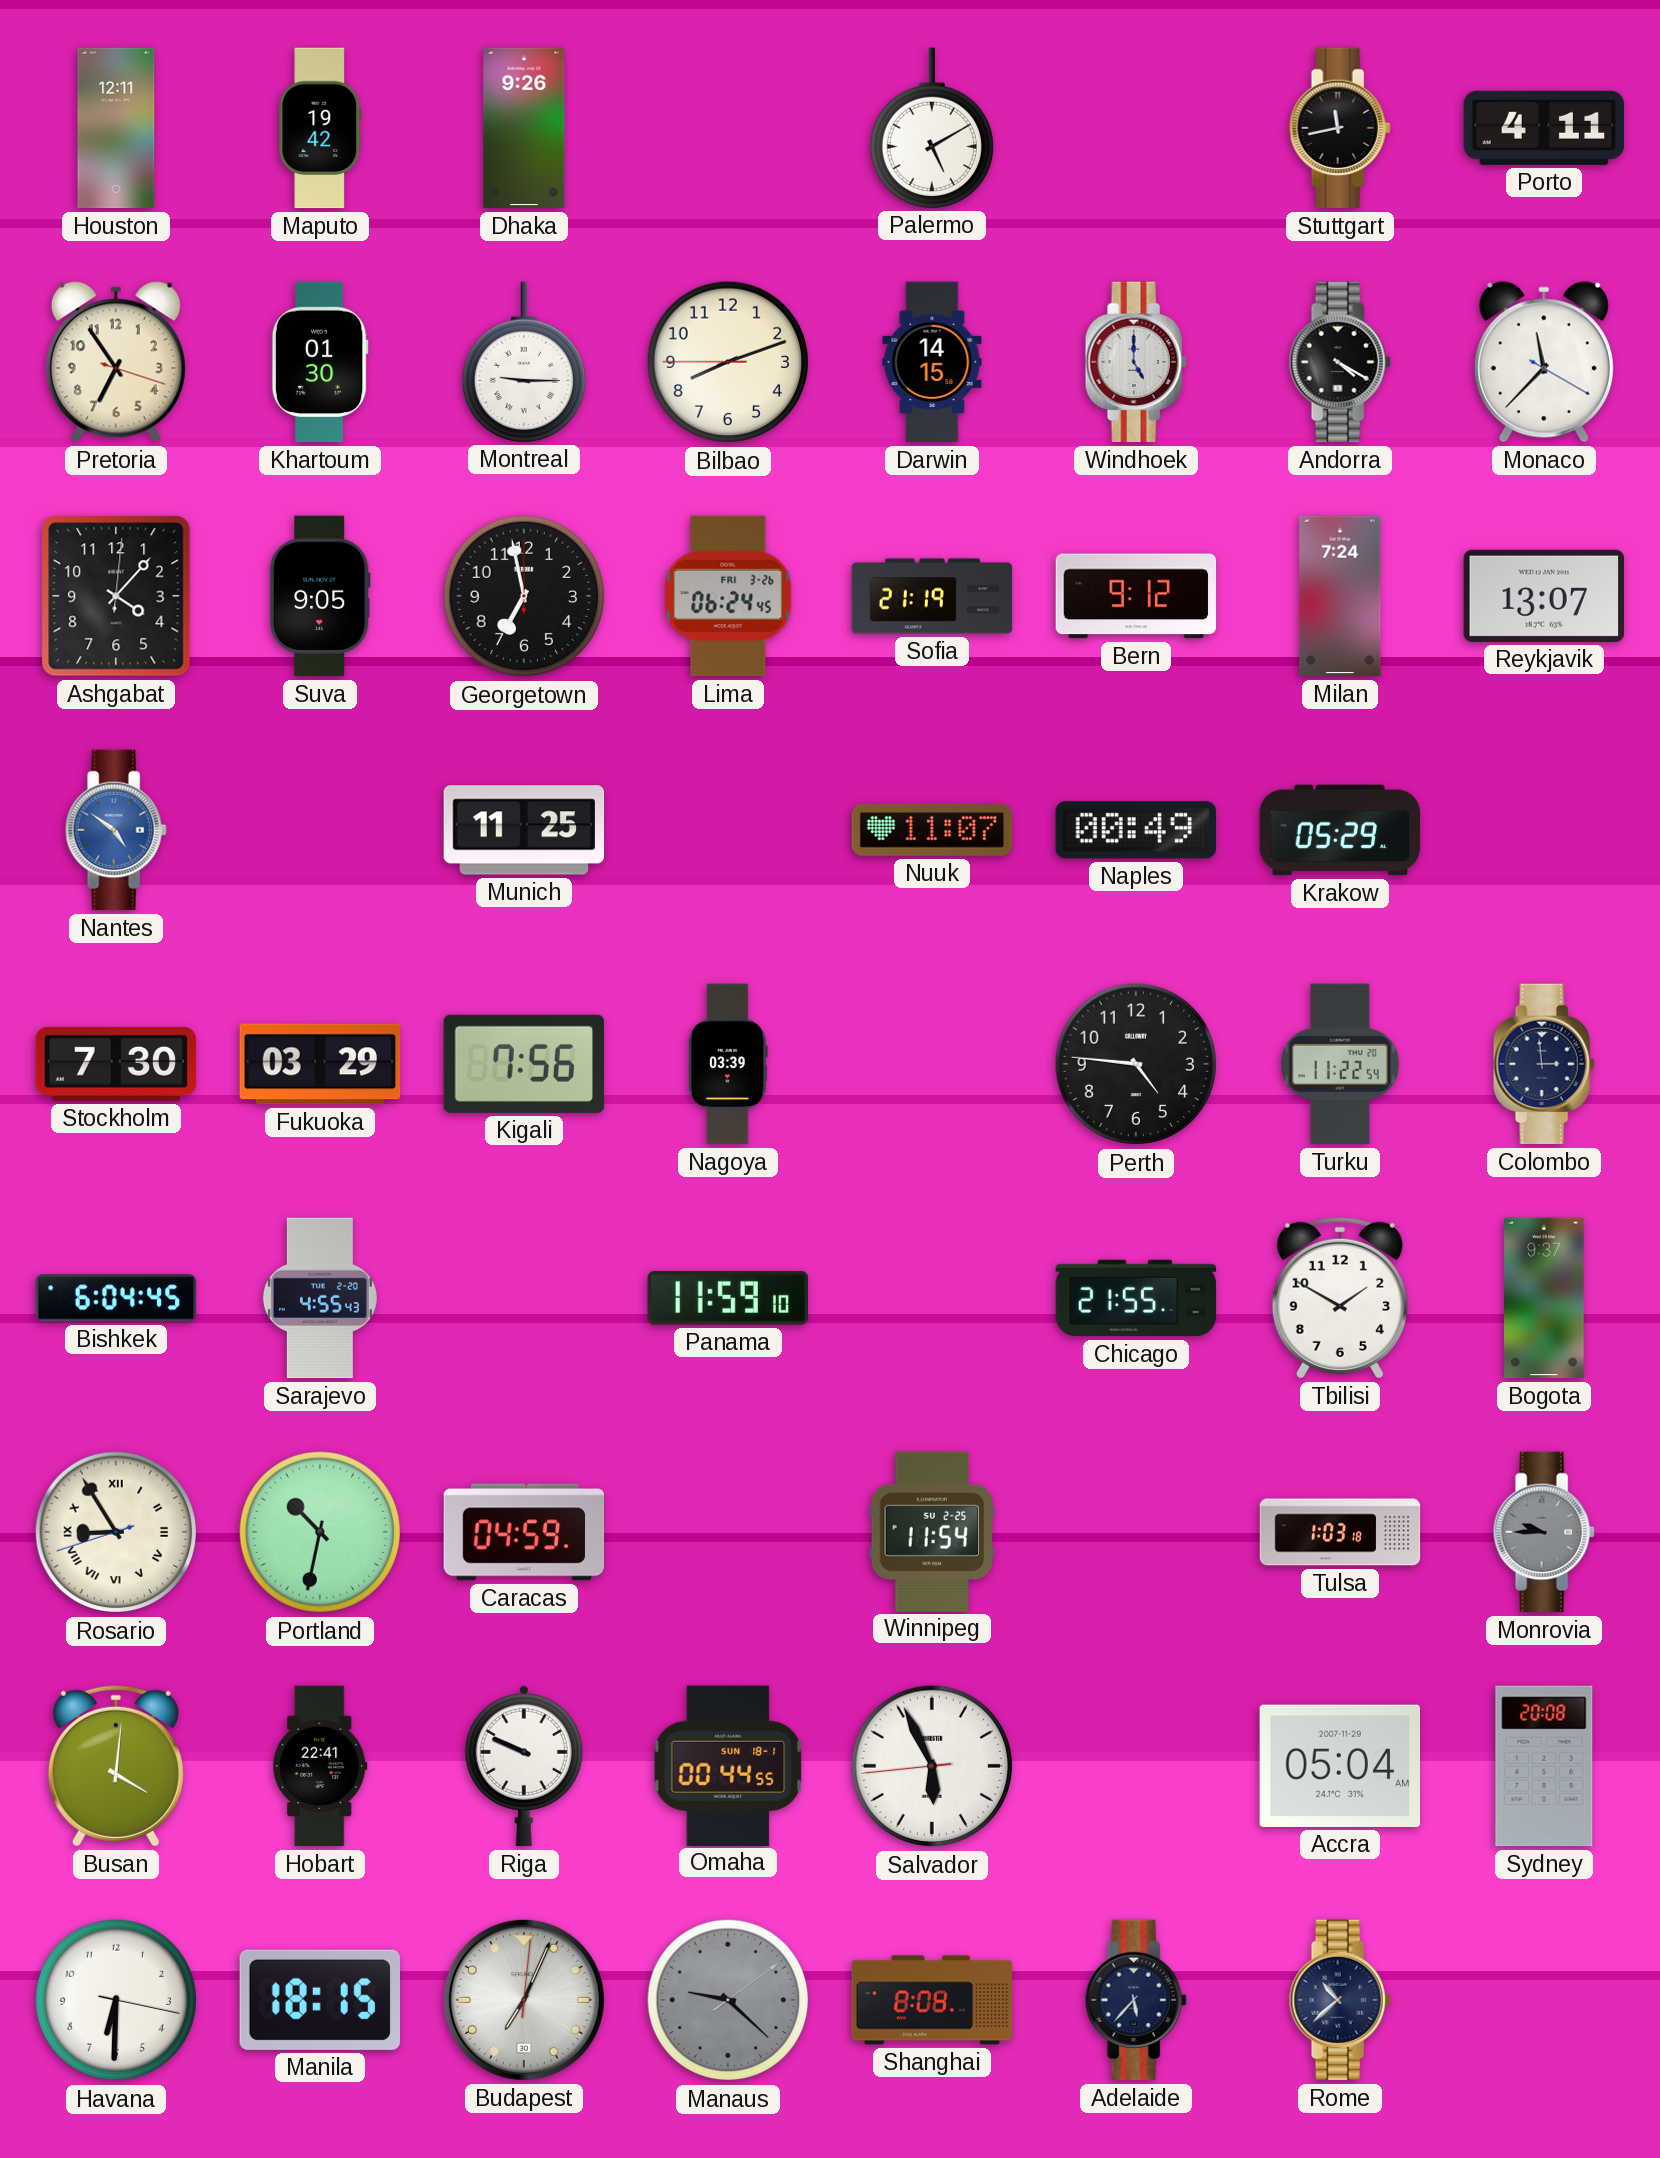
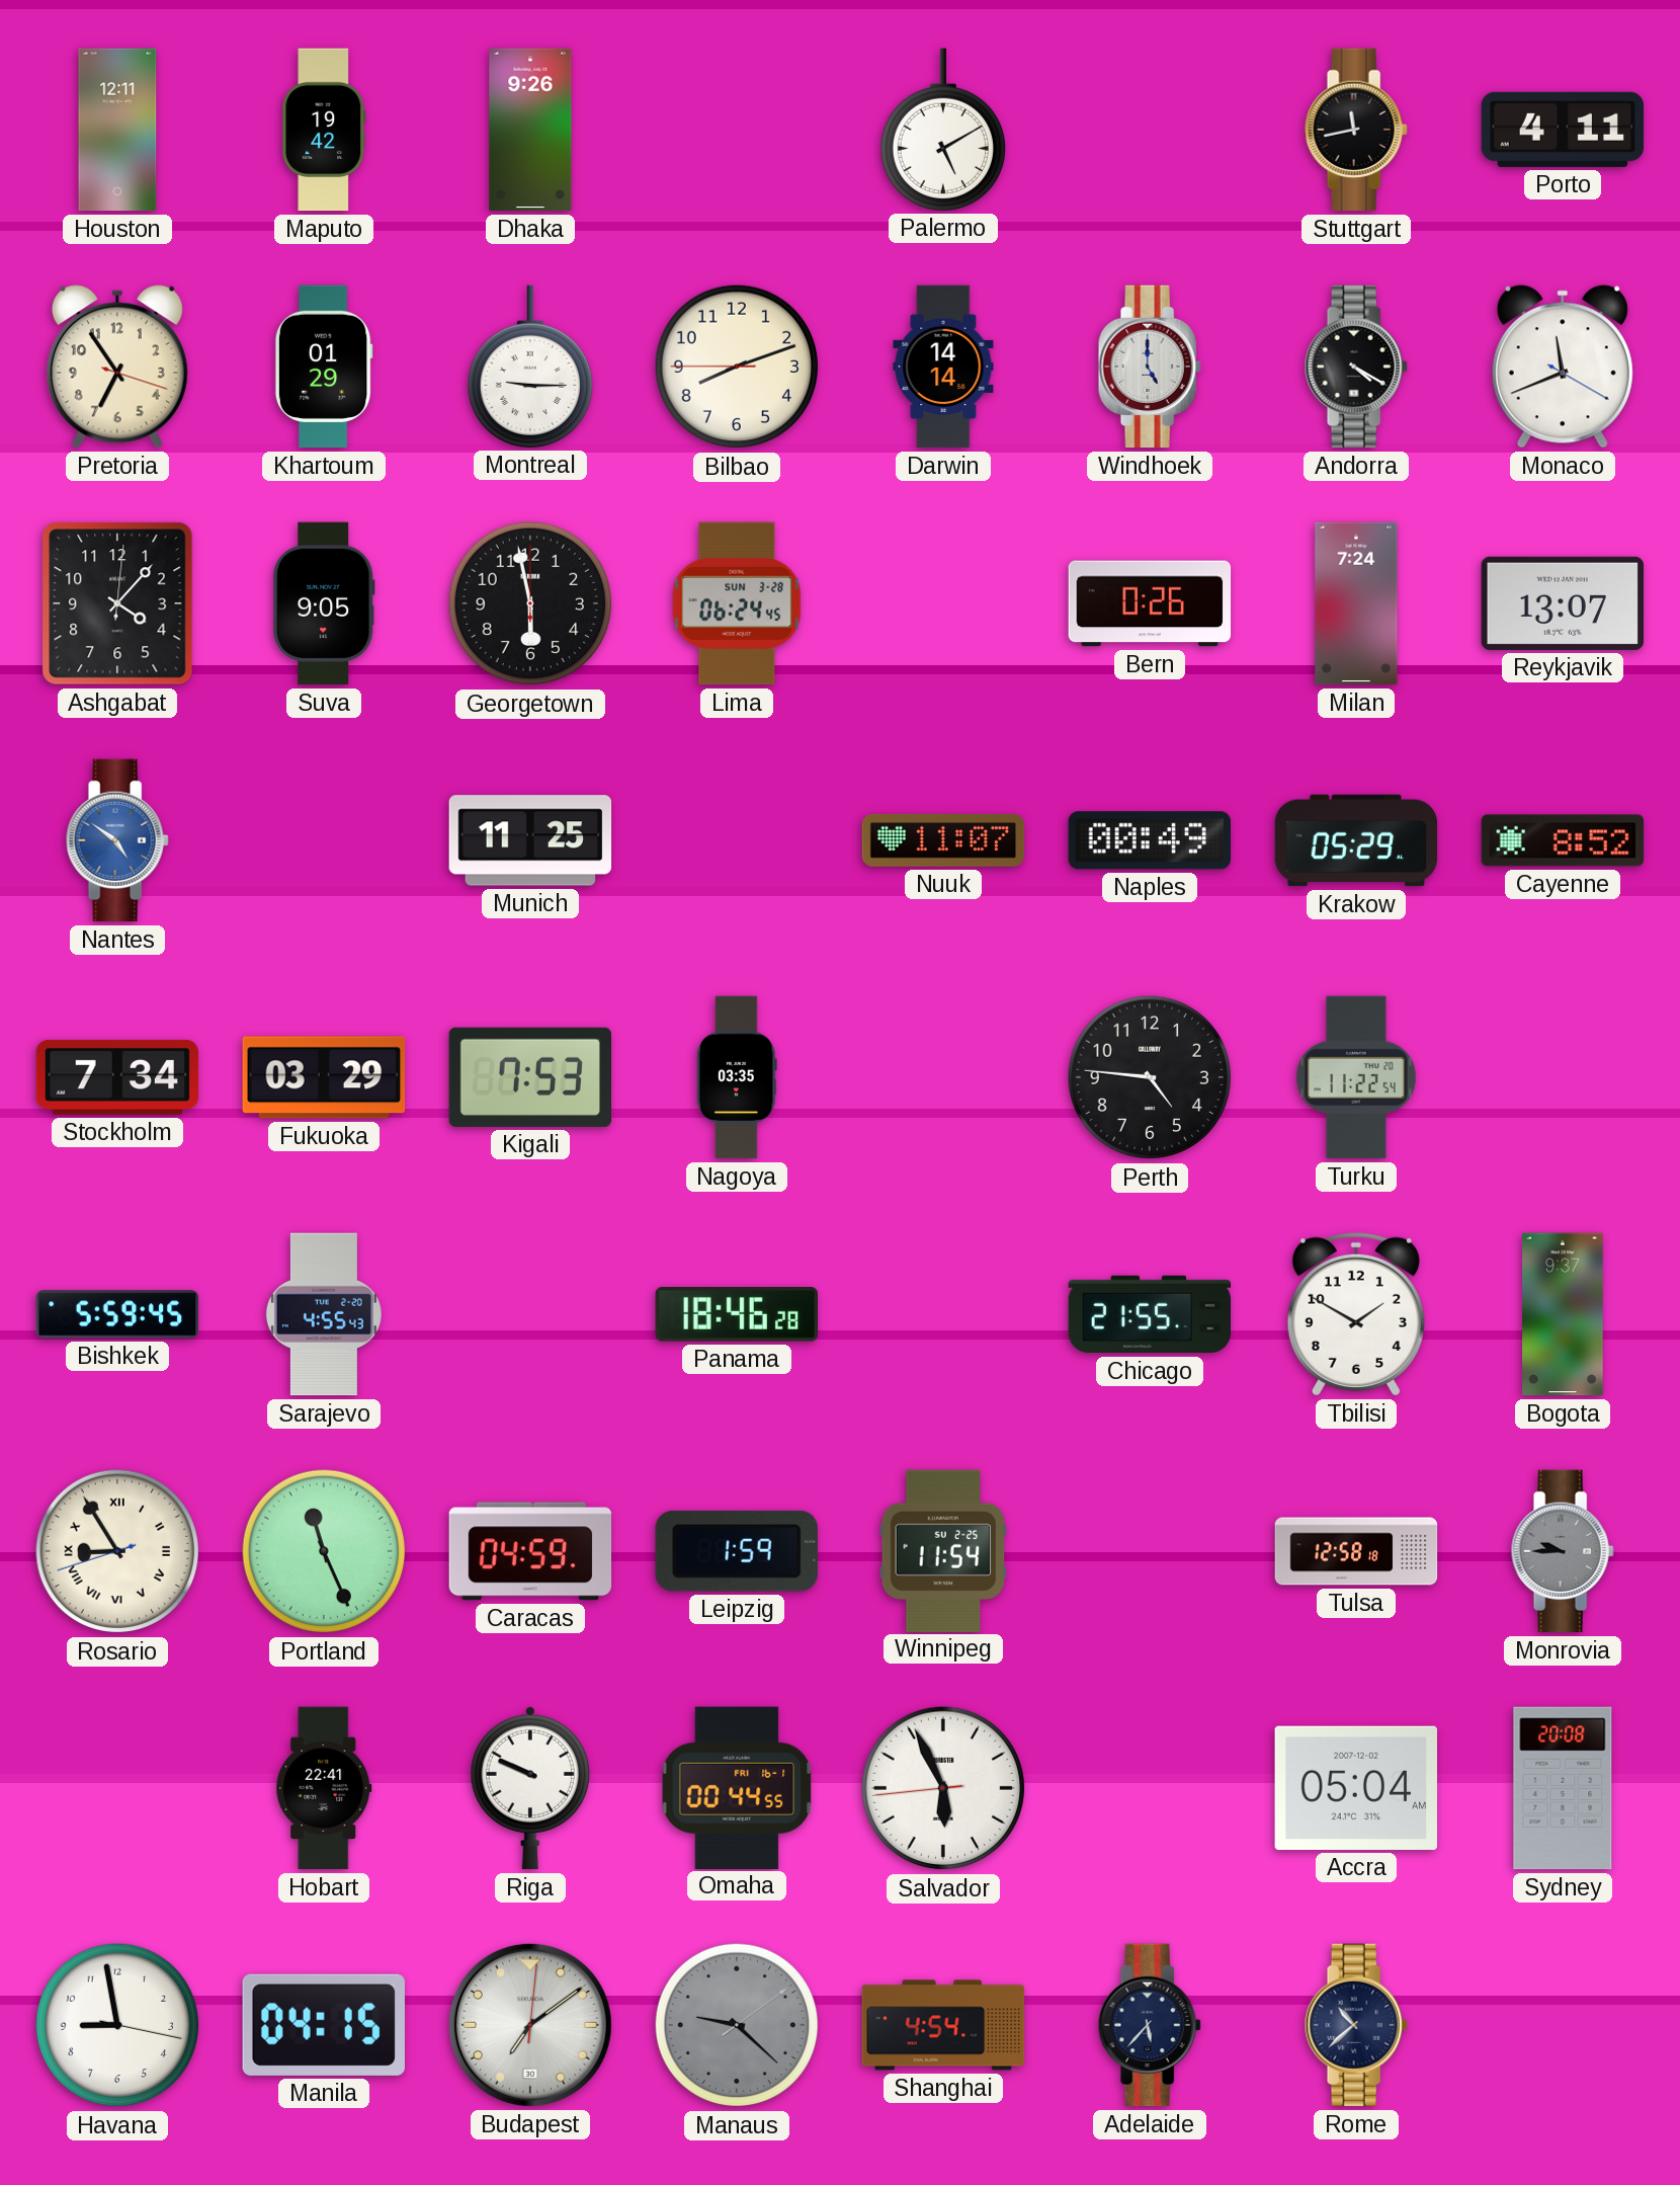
Khartoum: 01:30 -> 01:29 (324, 367)
Darwin: 14:15 -> 14:14 (943, 367)
Monaco: 11:37 -> 11:41 (1563, 367)
Georgetown: 6:58 -> 5:58 (530, 603)
Lima date: FRI 3-26 -> SUN 3-28 (737, 603)
Sofia: 21:19 -> none (932, 596)
Bern: 9:12 -> 0:26 (1150, 603)
Cayenne: none -> 8:52 (1563, 840)
Stockholm: 7:30 -> 7:34 (117, 1077)
Kigali: 7:56 -> 7:53 (529, 1077)
Nagoya: 03:39 -> 03:35 (737, 1077)
Colombo: 2:59 -> none (1544, 1064)
Bishkek: 6:04 -> 5:59 (117, 1314)
Panama: 11:59 -> 18:46 (736, 1315)
Portland: 10:32 -> 11:26 (324, 1551)
Leipzig: none -> 1:59 (737, 1551)
Tulsa: 1:03 -> 12:58 (1356, 1551)
Busan: 4:01 -> none (116, 1766)
Omaha date: SUN 18-1 -> FRI 16-1 (737, 1787)
Accra date: 2007-11-29 -> 2007-12-02 (1355, 1788)
Havana: 6:30 -> 8:58 (117, 2025)
Manila: 18:15 -> 04:15 (324, 2025)
Budapest: 7:04 -> 7:09 (530, 2025)
Shanghai: 8:08 -> 4:54 (943, 2025)
